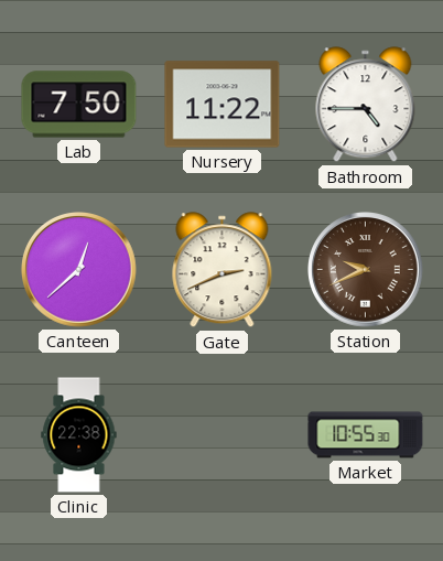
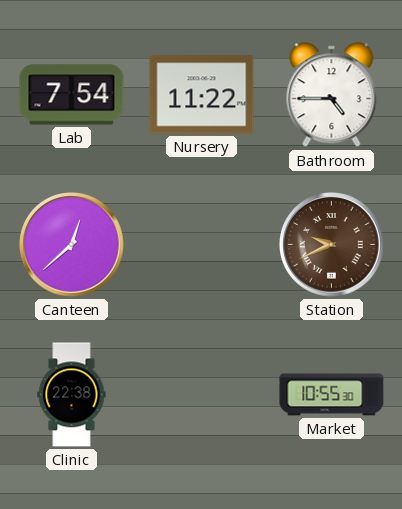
Lab: 7:50 -> 7:54 (72, 95)
Gate: 2:41 -> none (223, 270)
